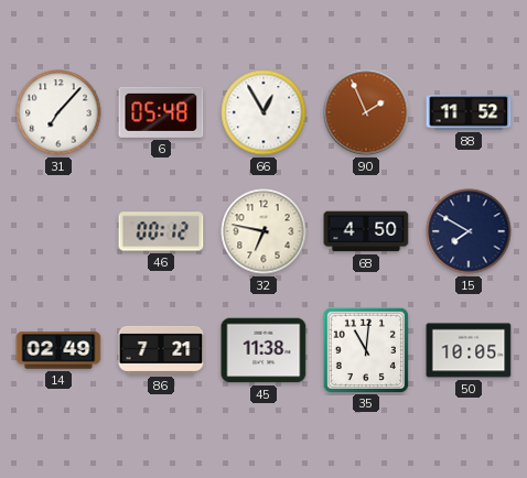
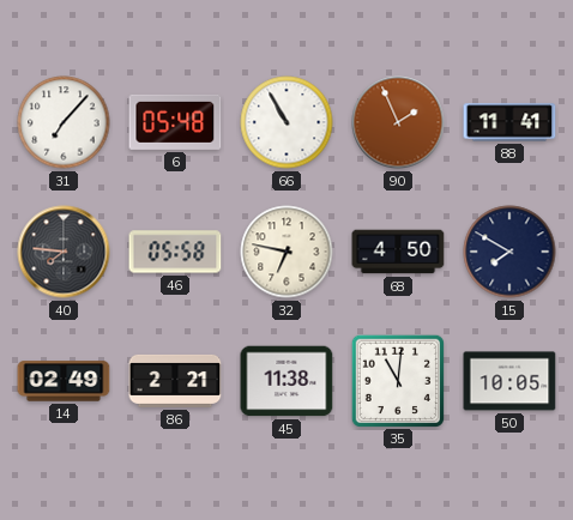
66: 12:55 -> 10:55 (286, 122)
88: 11:52 -> 11:41 (509, 122)
40: none -> 7:46 (64, 252)
46: 00:12 -> 05:58 (175, 252)
86: 7:21 -> 2:21 (175, 381)
